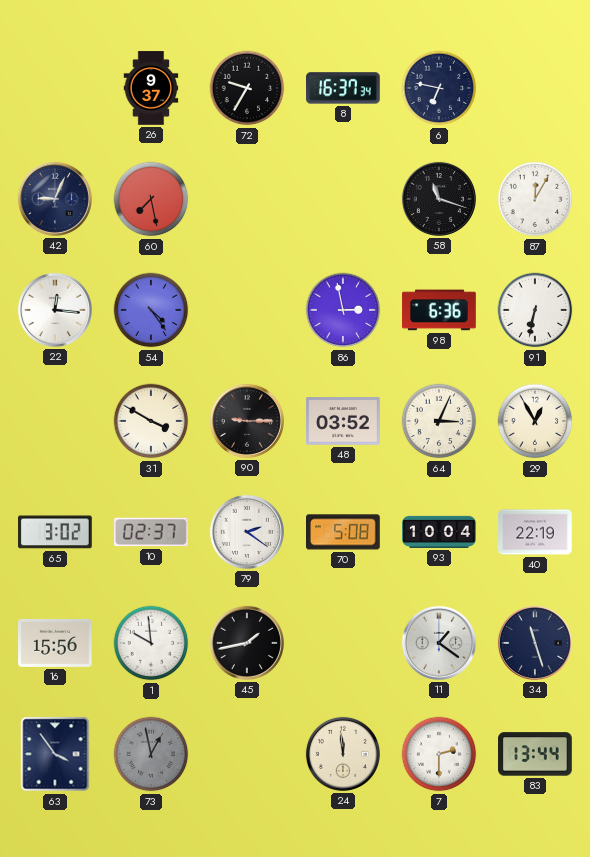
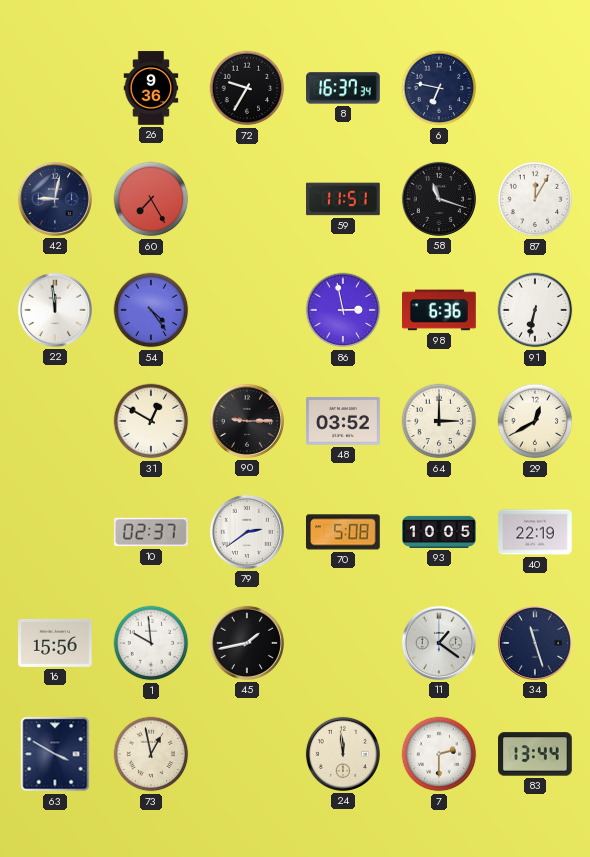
26: 9:37 -> 9:36 (151, 88)
42: 9:04 -> 9:02 (55, 199)
60: 7:28 -> 7:25 (151, 199)
59: none -> 11:51 (343, 199)
22: 12:16 -> 11:59 (55, 310)
31: 3:50 -> 12:50 (151, 421)
64: 3:04 -> 3:00 (439, 421)
29: 12:55 -> 12:40 (535, 421)
65: 3:02 -> none (56, 532)
79: 2:21 -> 2:39 (247, 532)
93: 10:04 -> 10:05 (439, 532)
63: 3:54 -> 3:50 (55, 754)
73 dial: grey -> cream (151, 754)
